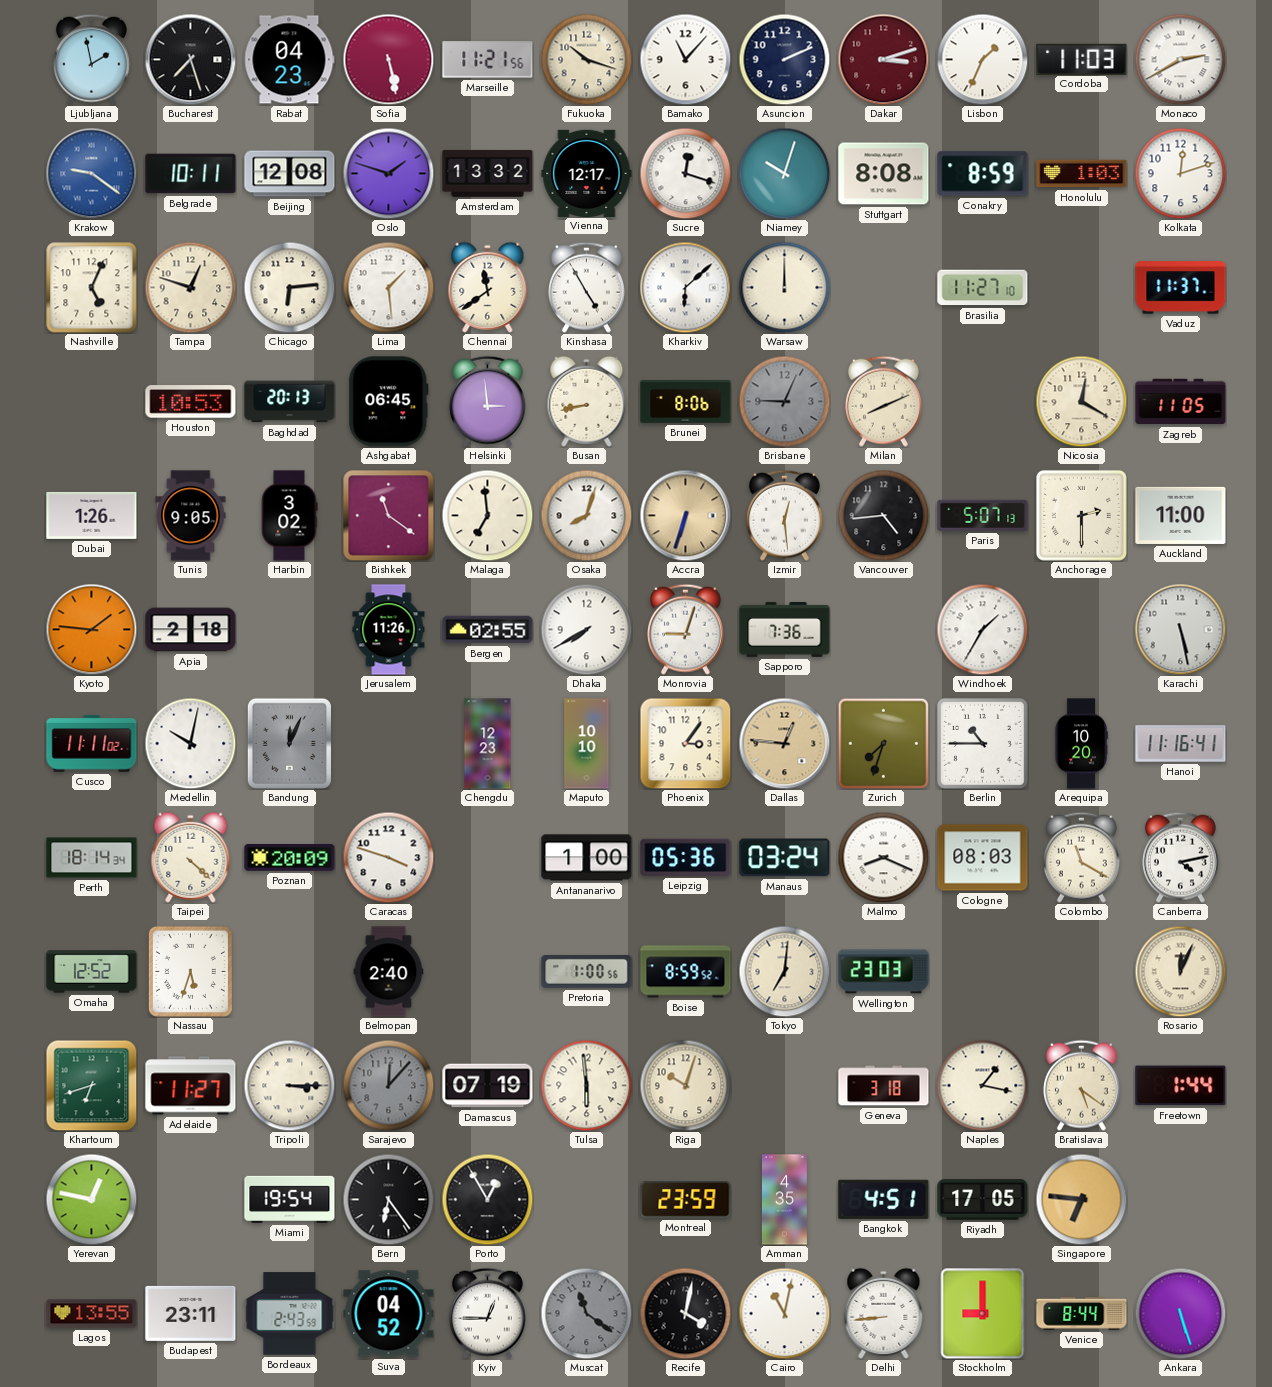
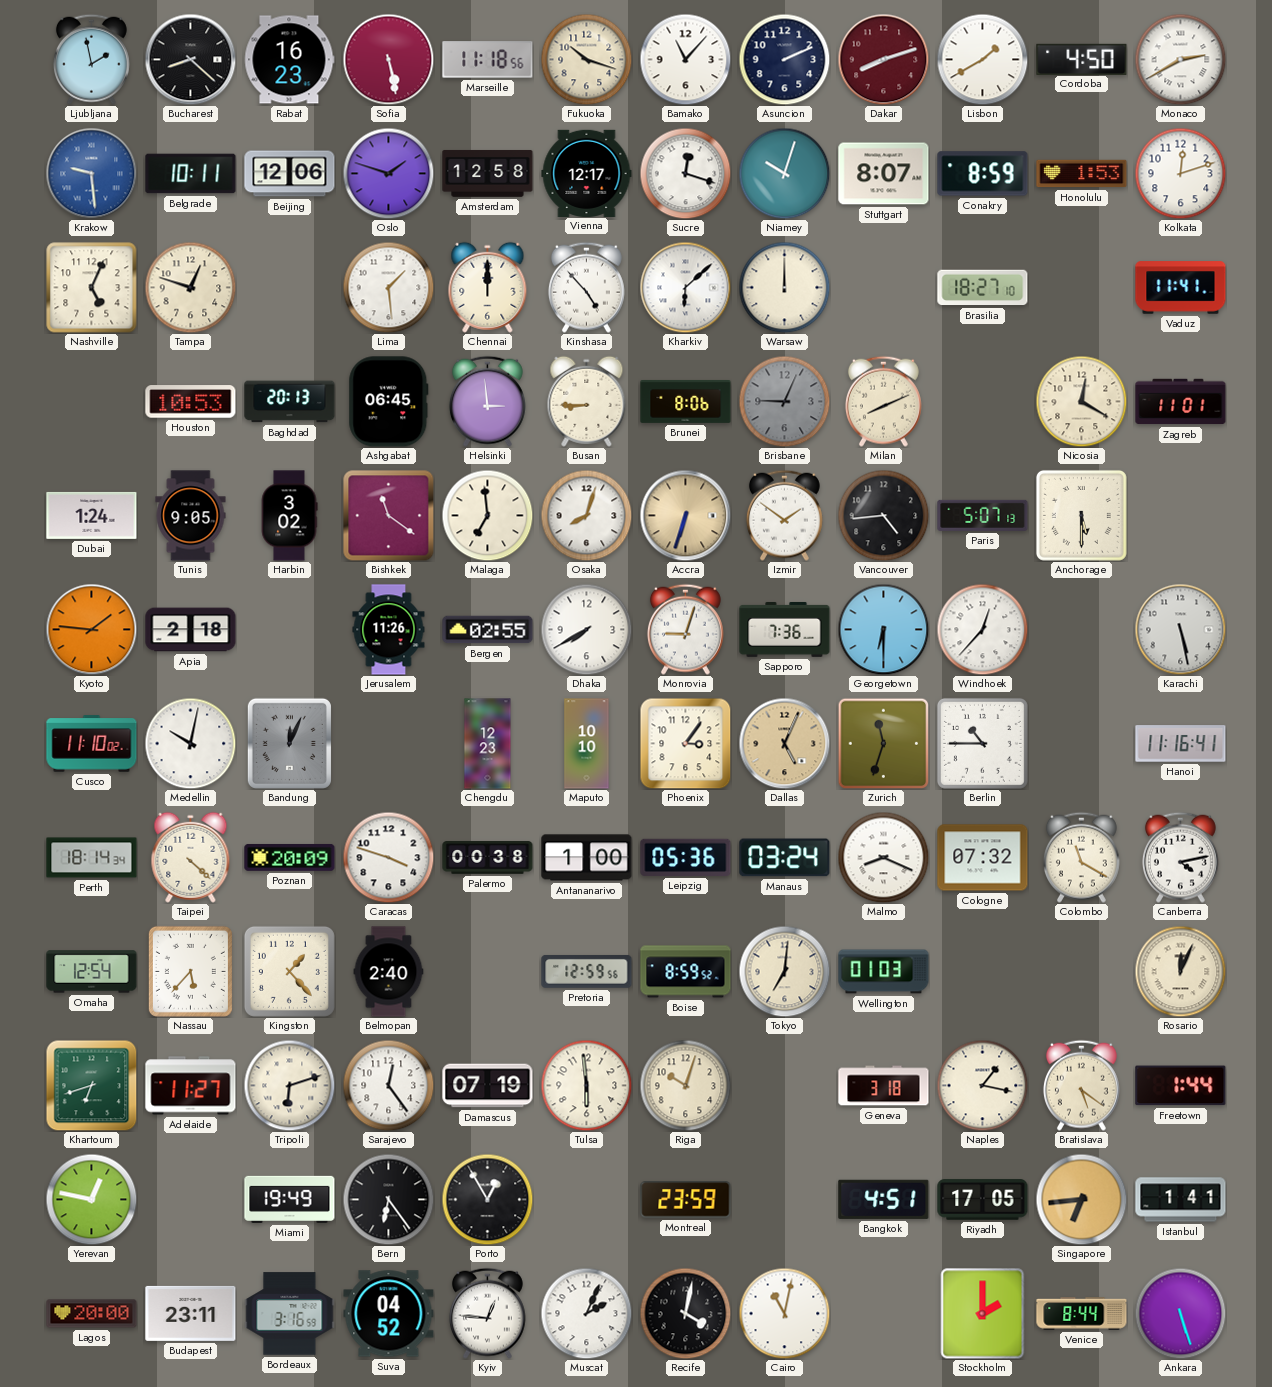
Bucharest: 7:27 -> 8:22 (190, 59)
Rabat: 04:23 -> 16:23 (289, 60)
Marseille: 11:21 -> 11:18 (488, 60)
Dakar: 3:12 -> 8:12 (883, 59)
Lisbon: 1:34 -> 1:40 (982, 59)
Cordoba: 11:03 -> 4:50 (1082, 59)
Krakow: 9:21 -> 9:29 (91, 173)
Beijing: 12:08 -> 12:06 (290, 174)
Amsterdam: 13:32 -> 12:58 (488, 173)
Stuttgart: 8:08 -> 8:07 (884, 174)
Honolulu: 1:03 -> 1:53 (1082, 174)
Chicago: 6:14 -> none (289, 287)
Chennai: 11:39 -> 12:00 (488, 287)
Kinshasa: 4:55 -> 4:53 (586, 287)
Brasilia: 11:27 -> 18:27 (983, 288)
Vaduz: 11:37 -> 11:41 (1181, 288)
Busan: 8:43 -> 8:45 (587, 401)
Zagreb: 11:05 -> 11:01 (1181, 402)
Dubai: 1:26 -> 1:24 (92, 515)
Izmir: 12:29 -> 1:51 (784, 515)
Anchorage: 2:30 -> 5:30 (1081, 515)
Auckland: 11:00 -> none (1181, 515)
Georgetown: none -> 6:30 (883, 629)
Windhoek: 1:35 -> 12:37 (982, 629)
Cusco: 11:11 -> 11:10 (92, 744)
Dallas: 12:46 -> 5:04 (784, 743)
Zurich: 7:33 -> 11:33 (883, 743)
Arequipa: 10:20 -> none (1081, 744)
Palermo: none -> 00:38 (488, 858)
Cologne: 08:03 -> 07:32 (983, 858)
Omaha: 12:52 -> 12:54 (92, 972)
Nassau: 5:33 -> 5:37 (190, 971)
Kingston: none -> 1:23 (289, 971)
Pretoria: 1:00 -> 12:59 (587, 971)
Wellington: 23:03 -> 01:03 (884, 972)
Tripoli: 3:15 -> 6:12 (289, 1085)
Sarajevo: 12:07 -> 12:24 (388, 1085)
Sarajevo dial: grey -> white (388, 1085)
Miami: 19:54 -> 19:49 (290, 1199)
Amman: 4:35 -> none (784, 1200)
Singapore: 6:46 -> 6:44 (1081, 1199)
Istanbul: none -> 1:41 (1181, 1200)
Lagos: 13:55 -> 20:00 (92, 1314)
Bordeaux: 2:43 -> 3:16 (290, 1314)
Kyiv: 12:45 -> 12:46 (487, 1313)
Muscat: 11:21 -> 2:04 (586, 1313)
Muscat dial: grey -> white (586, 1313)
Delhi: 8:44 -> none (884, 1313)
Stockholm: 9:00 -> 2:00 (983, 1314)
